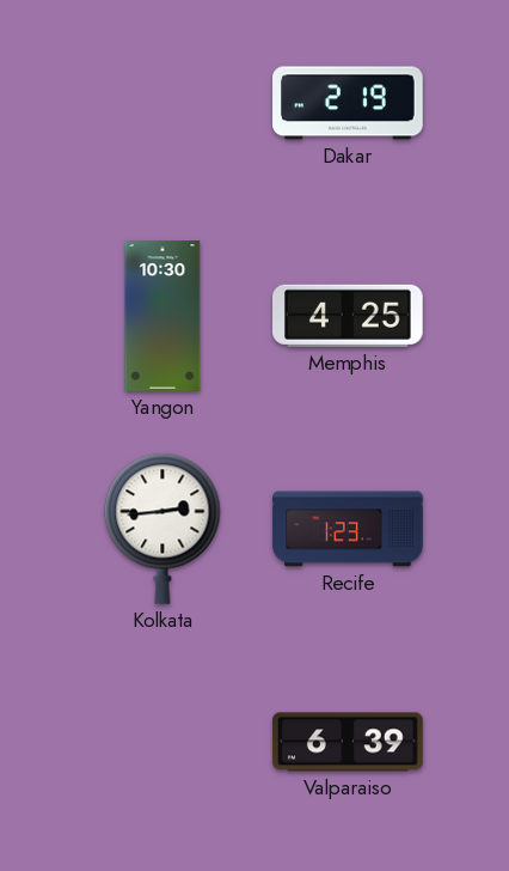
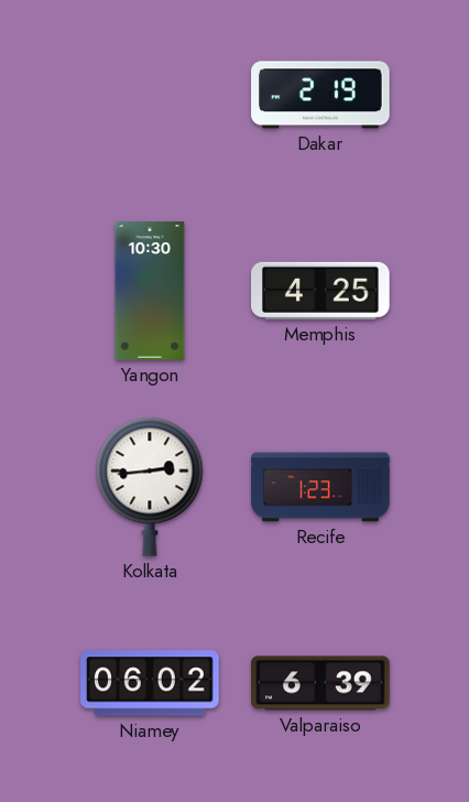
Niamey: none -> 06:02 (150, 683)
